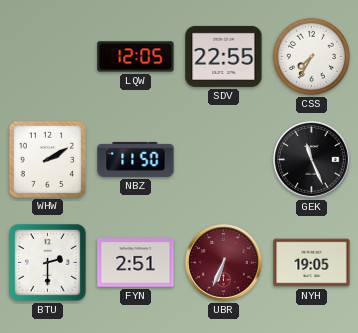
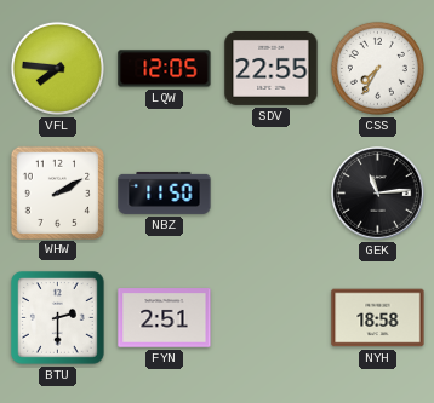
VFL: none -> 7:46 (57, 68)
GEK: 11:26 -> 11:14 (378, 194)
UBR: 6:34 -> none (224, 263)
NYH: 19:05 -> 18:58 (378, 318)
